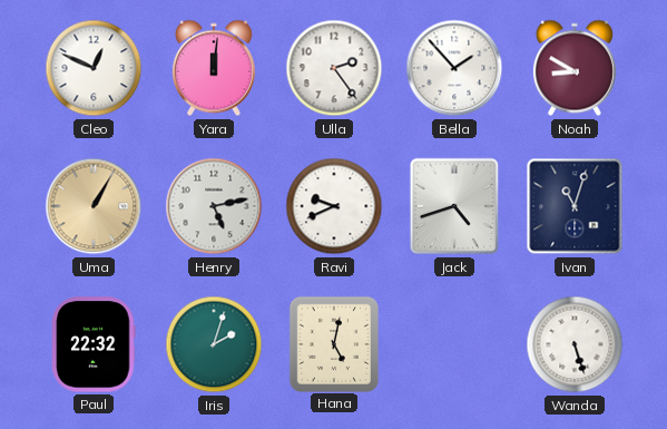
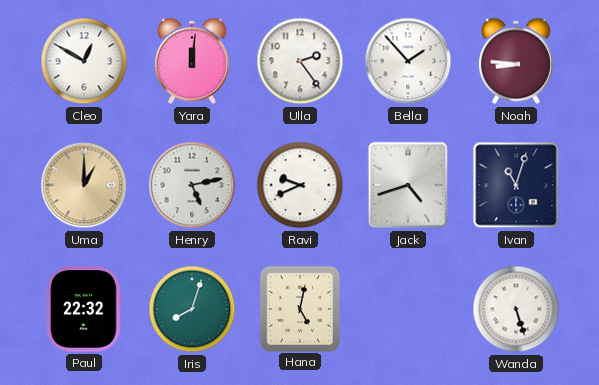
Cleo: 12:49 -> 12:50 (84, 61)
Noah: 8:50 -> 8:46 (516, 61)
Uma: 1:05 -> 1:00 (84, 185)
Iris: 2:03 -> 8:03 (192, 309)
